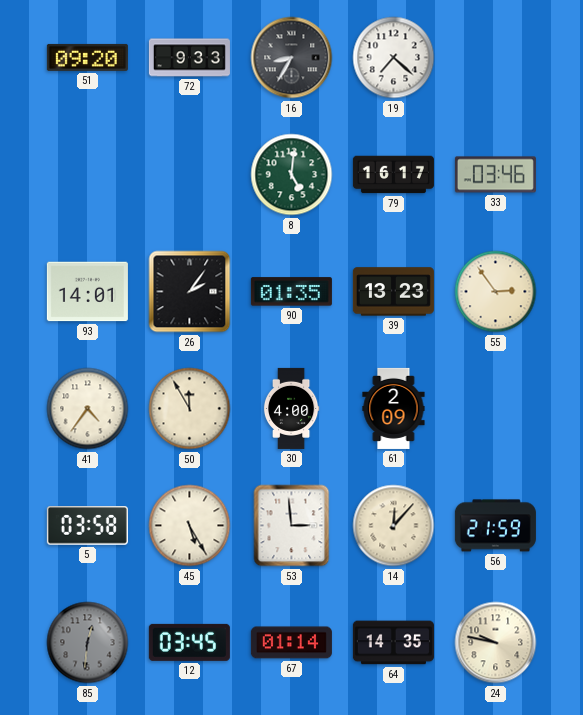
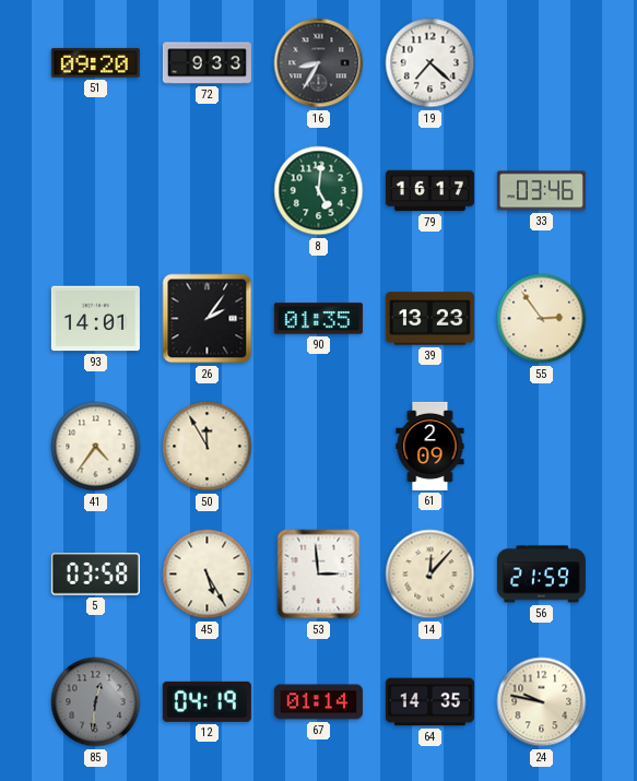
30: 4:00 -> none (291, 408)
12: 03:45 -> 04:19 (207, 701)
